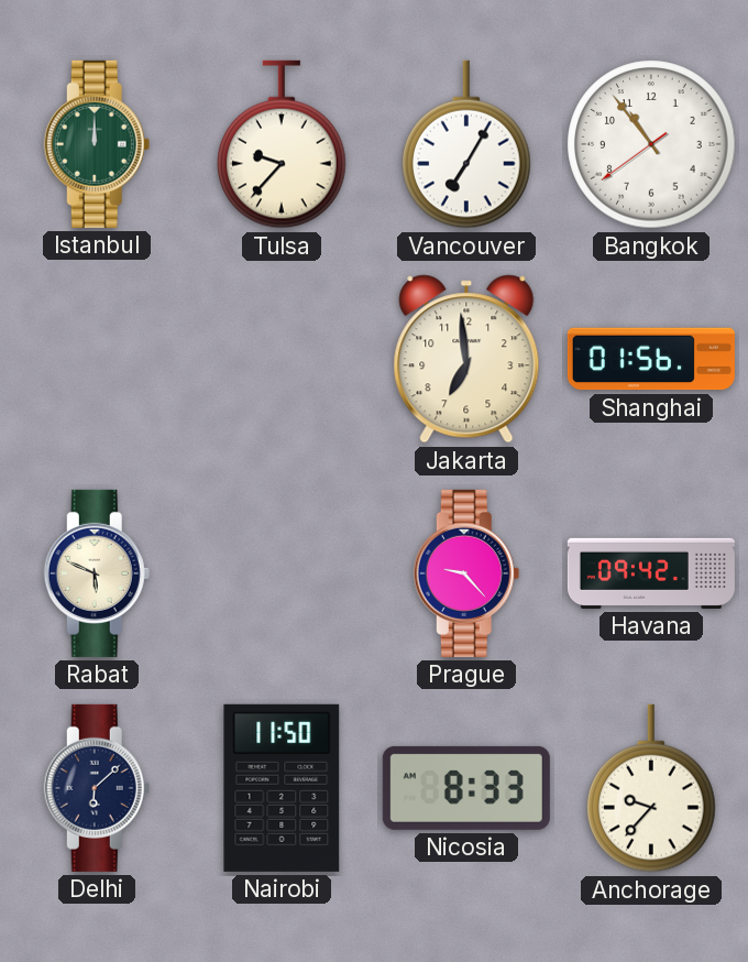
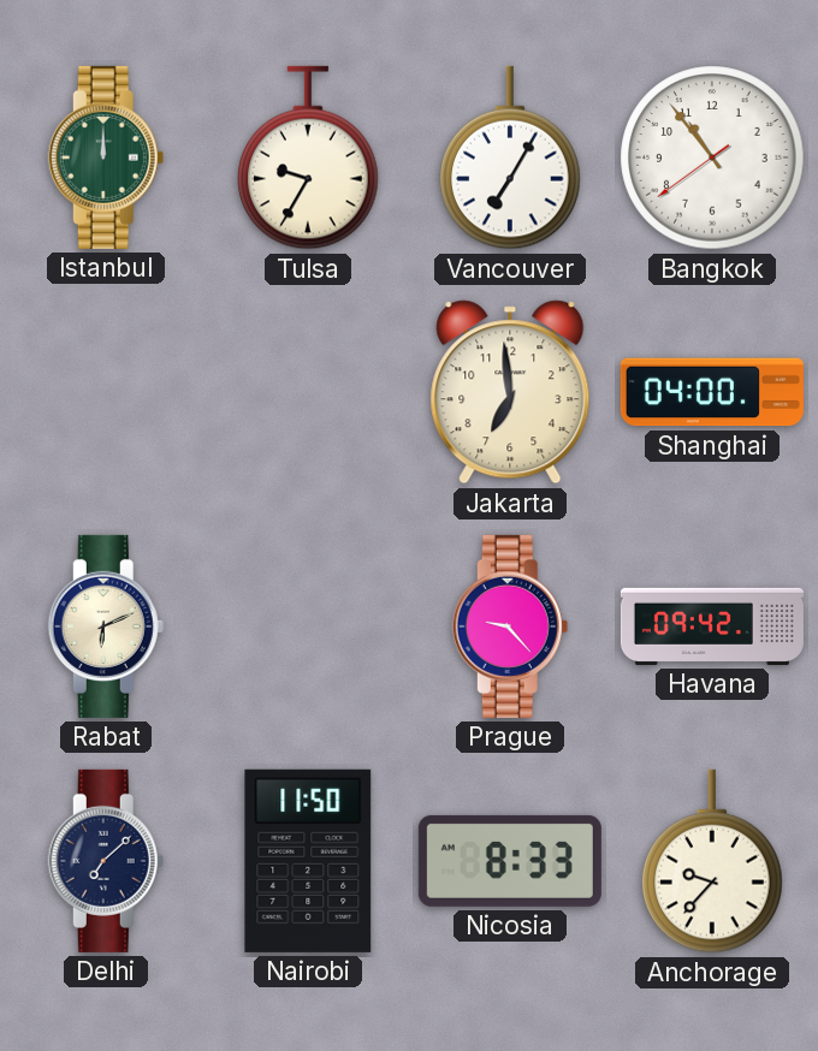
Tulsa: 9:37 -> 9:35 (308, 158)
Shanghai: 01:56 -> 04:00 (712, 392)
Rabat: 5:49 -> 6:11 (106, 627)
Delhi: 6:08 -> 7:08 (106, 861)
